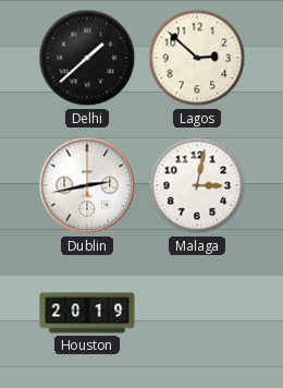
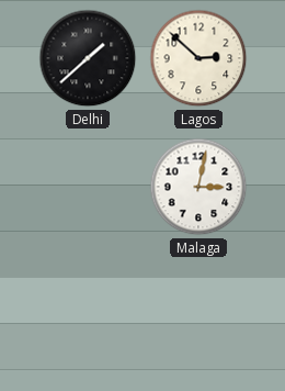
Dublin: 2:43 -> none (87, 185)
Houston: 20:19 -> none (87, 313)
